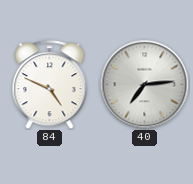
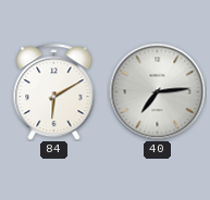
84: 4:49 -> 6:10 (54, 92)
